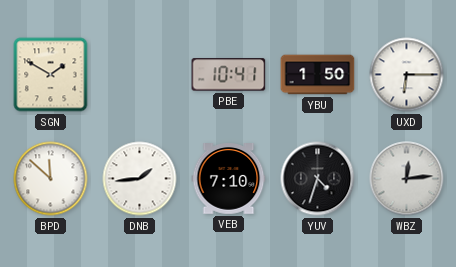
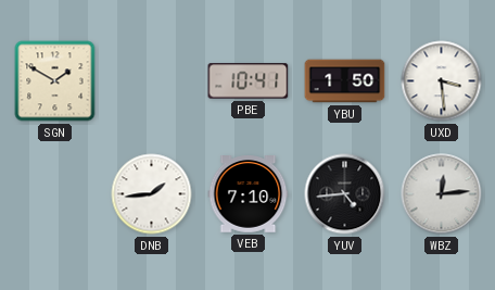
UXD: 6:15 -> 3:29 (442, 81)
BPD: 11:52 -> none (51, 179)
YUV: 4:33 -> 4:44 (345, 194)
